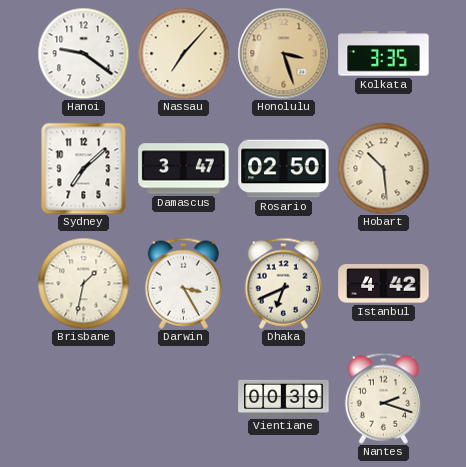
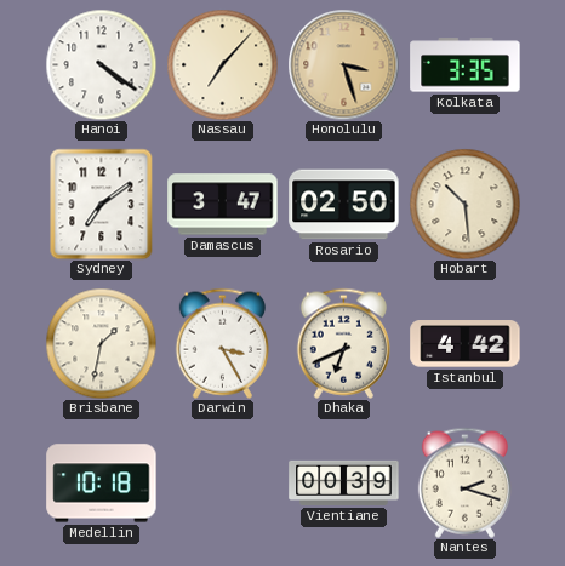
Hanoi: 9:21 -> 4:21 (101, 64)
Sydney: 7:08 -> 7:09 (102, 204)
Medellin: none -> 10:18 (102, 484)
